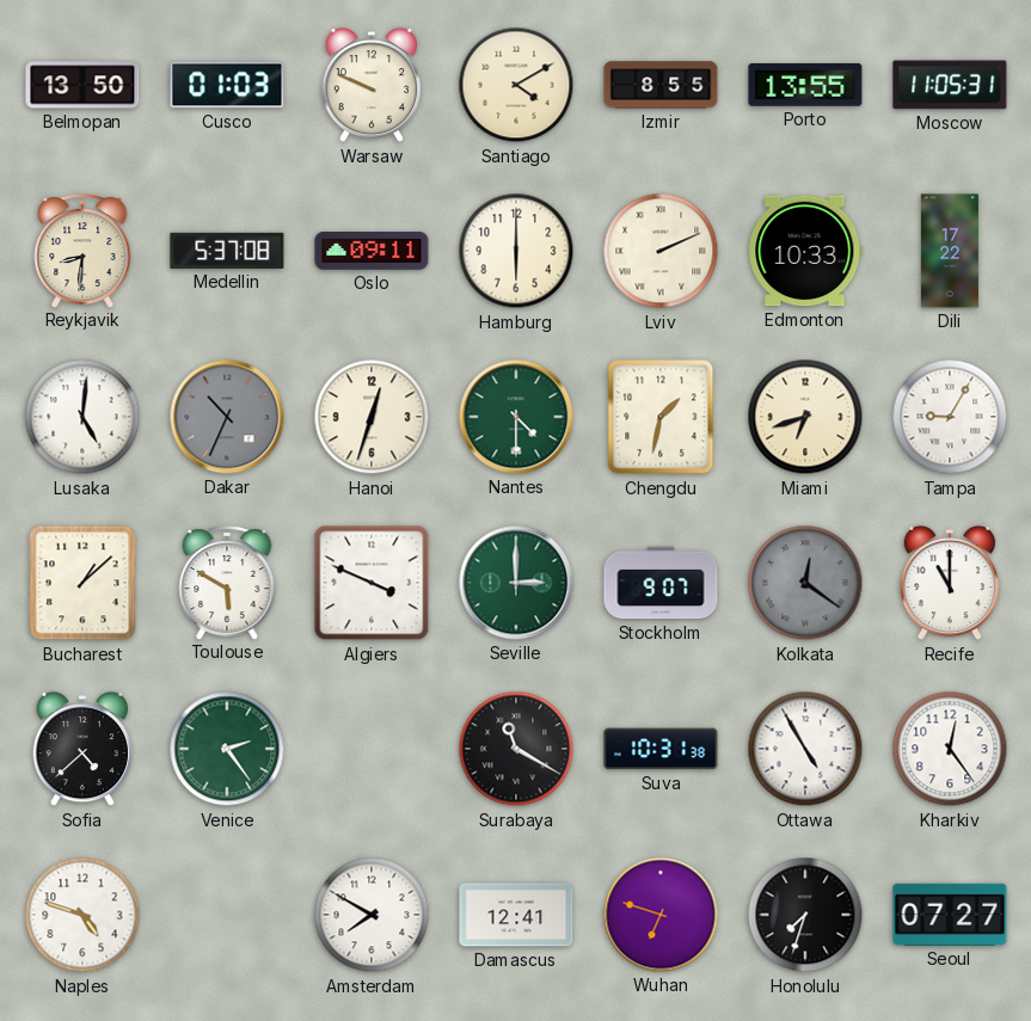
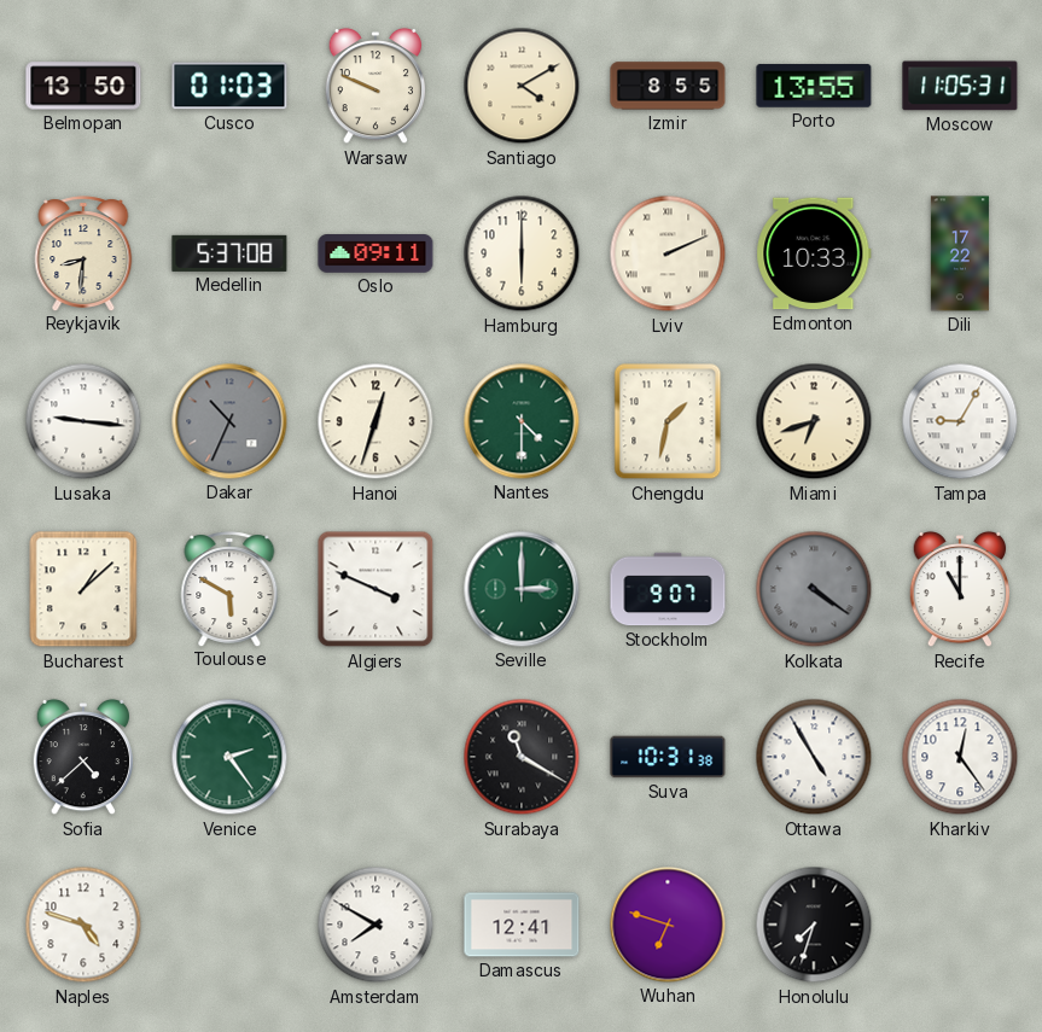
Lusaka: 5:01 -> 9:16 (83, 421)
Kolkata: 12:21 -> 4:21 (814, 589)
Seoul: 07:27 -> none (950, 915)
